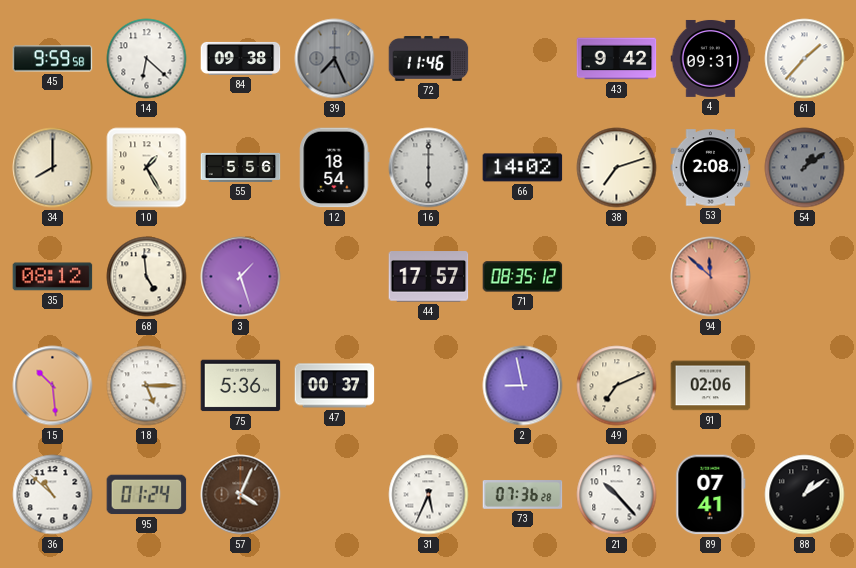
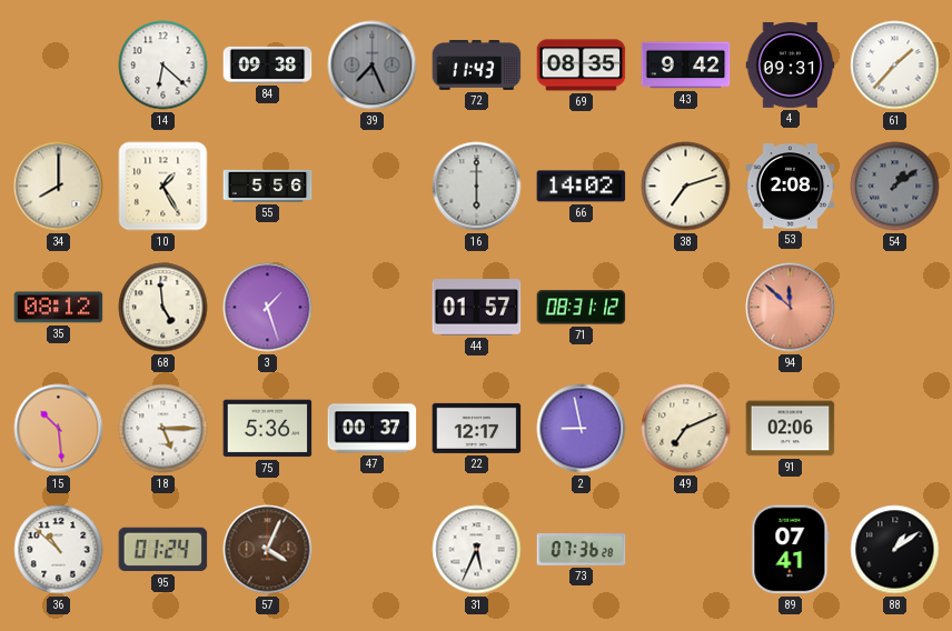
45: 9:59 -> none (53, 59)
72: 11:46 -> 11:43 (477, 66)
69: none -> 08:35 (582, 66)
12: 18:54 -> none (335, 168)
44: 17:57 -> 01:57 (477, 308)
71: 08:35 -> 08:31 (582, 308)
22: none -> 12:17 (477, 428)
21: 10:23 -> none (617, 495)
